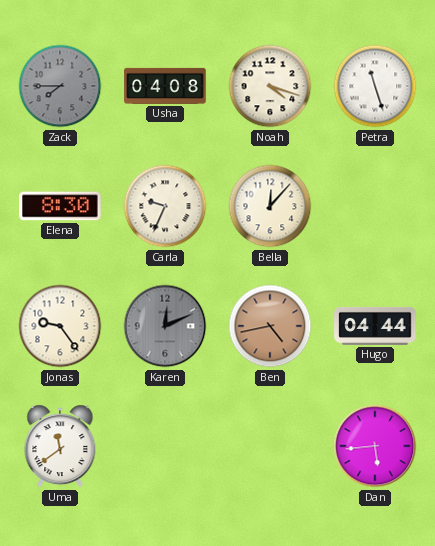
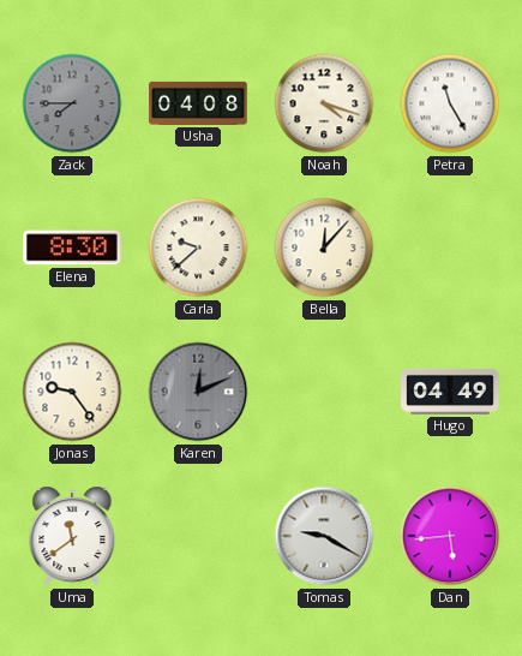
Petra: 11:27 -> 11:25 (450, 103)
Carla: 9:34 -> 9:38 (198, 248)
Ben: 4:43 -> none (270, 326)
Hugo: 04:44 -> 04:49 (450, 392)
Tomas: none -> 9:20 (324, 536)
